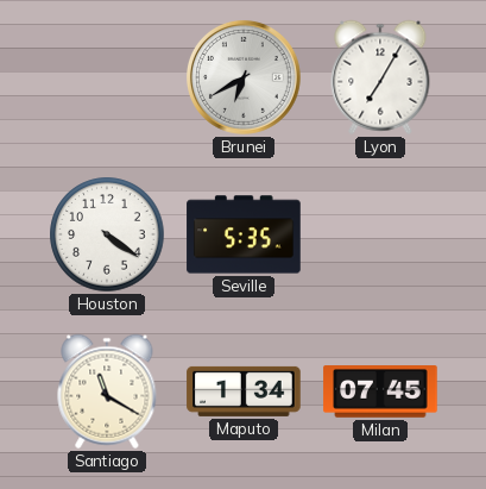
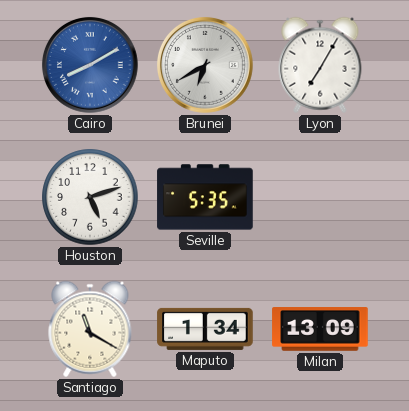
Cairo: none -> 8:10 (90, 65)
Houston: 4:21 -> 5:12 (90, 197)
Milan: 07:45 -> 13:09 (320, 329)
